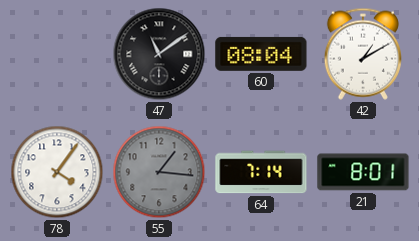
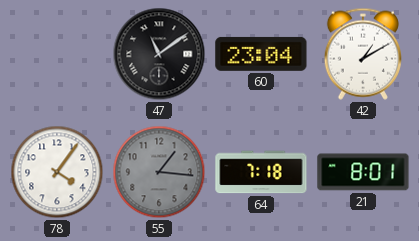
60: 08:04 -> 23:04 (261, 54)
64: 7:14 -> 7:18 (261, 172)
